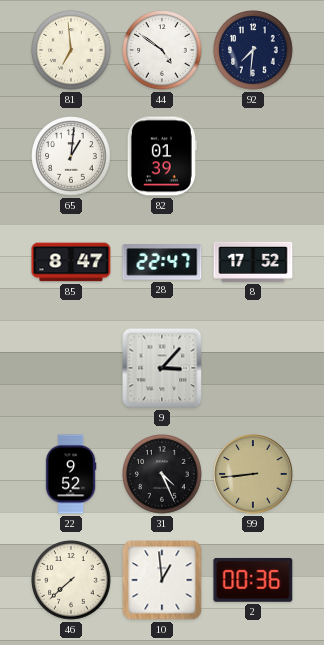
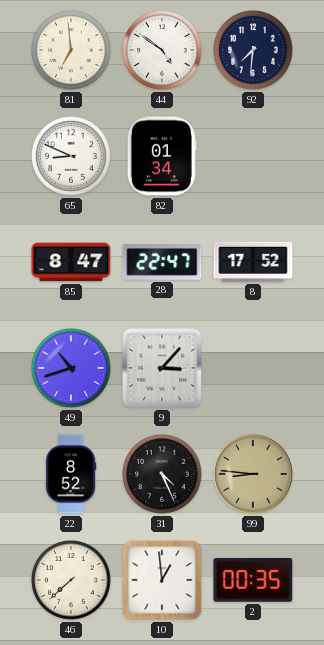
65: 1:01 -> 8:49 (71, 156)
82: 01:39 -> 01:34 (162, 156)
49: none -> 10:42 (71, 368)
22: 9:52 -> 8:52 (71, 474)
99: 8:44 -> 8:46 (253, 474)
2: 00:36 -> 00:35 (253, 580)
